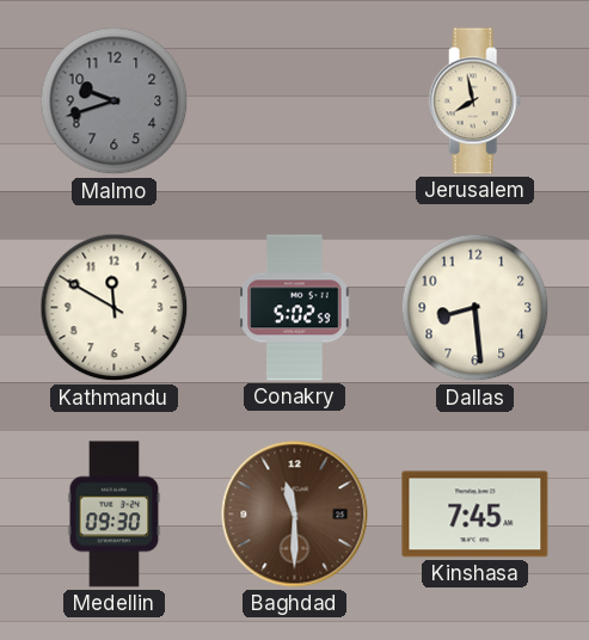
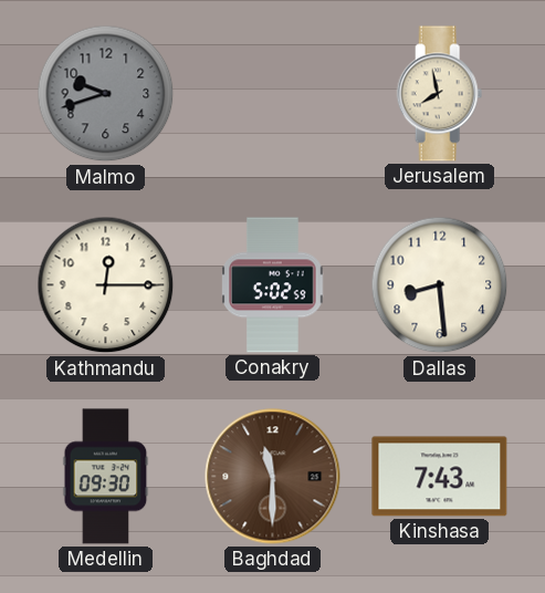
Kathmandu: 11:50 -> 12:15 (106, 285)
Kinshasa: 7:45 -> 7:43 (440, 477)
